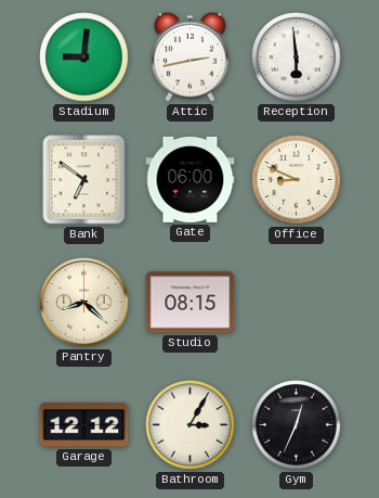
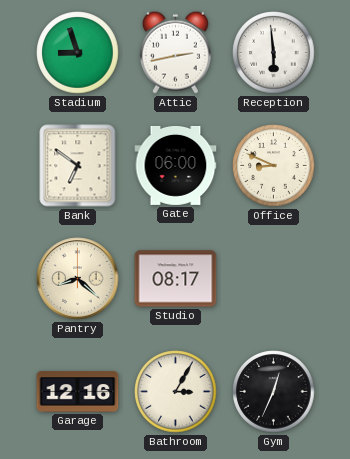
Stadium: 9:01 -> 8:57 (78, 53)
Studio: 08:15 -> 08:17 (176, 279)
Garage: 12:12 -> 12:16 (78, 392)
